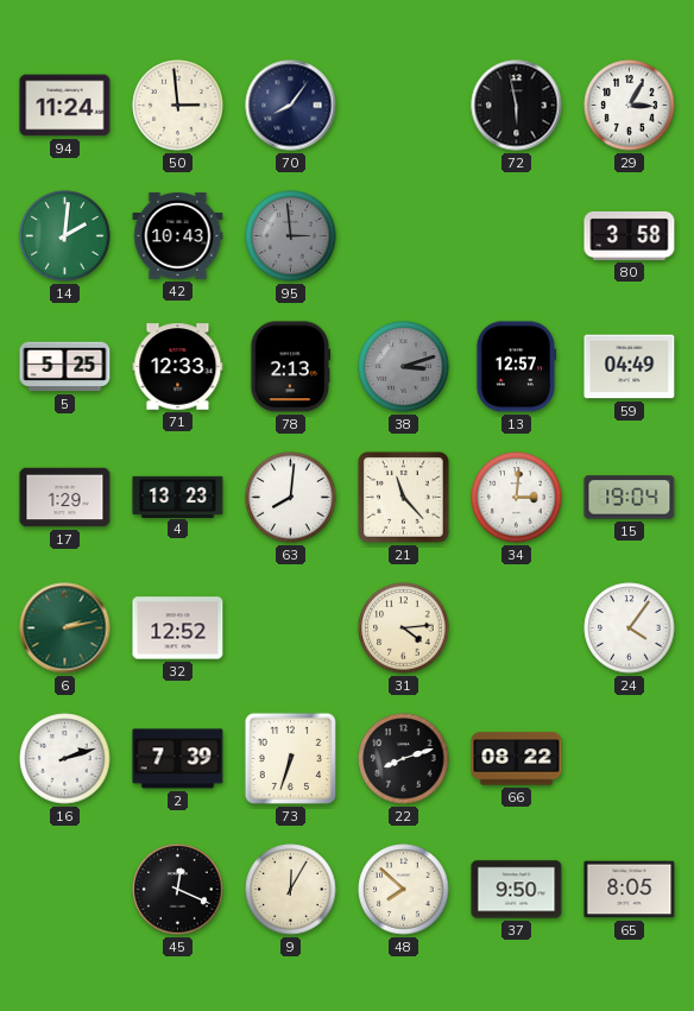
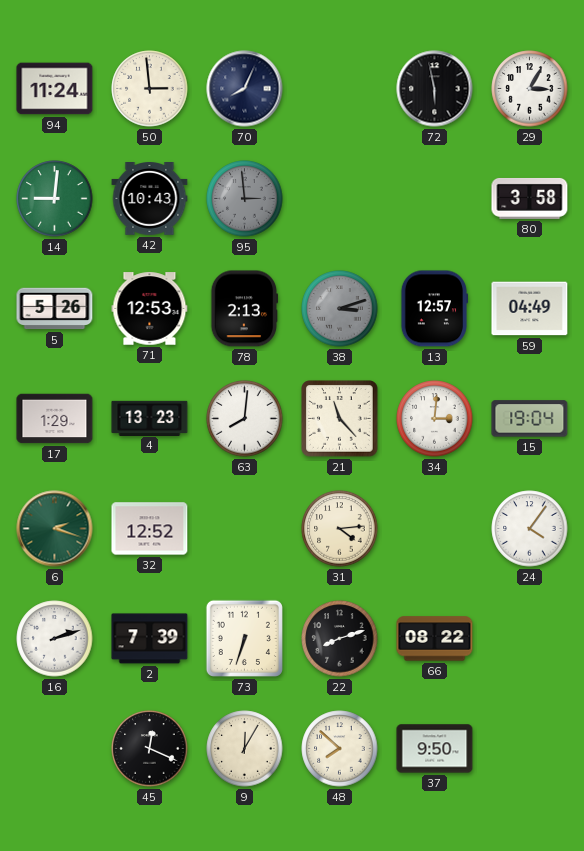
70: 8:06 -> 8:04 (245, 89)
14: 2:01 -> 9:01 (55, 199)
5: 5:25 -> 5:26 (55, 309)
71: 12:33 -> 12:53 (150, 309)
6: 2:13 -> 2:18 (55, 529)
65: 8:05 -> none (630, 890)
